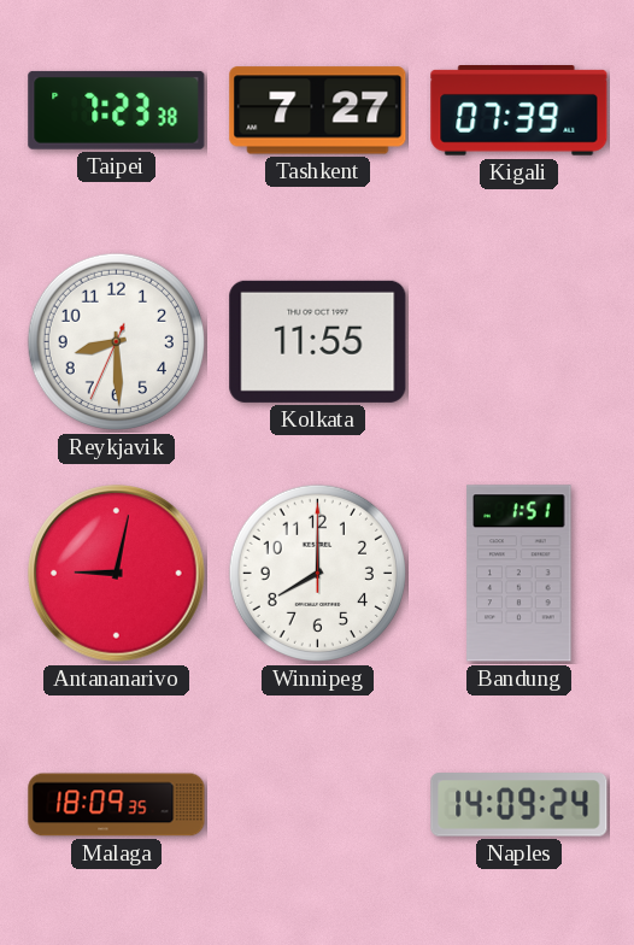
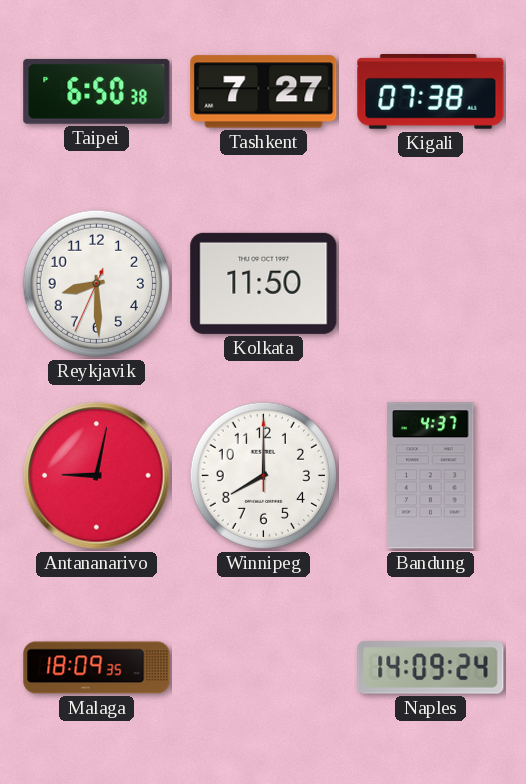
Taipei: 7:23 -> 6:50 (97, 91)
Kigali: 07:39 -> 07:38 (431, 92)
Kolkata: 11:55 -> 11:50 (264, 283)
Bandung: 1:51 -> 4:37 (431, 476)
